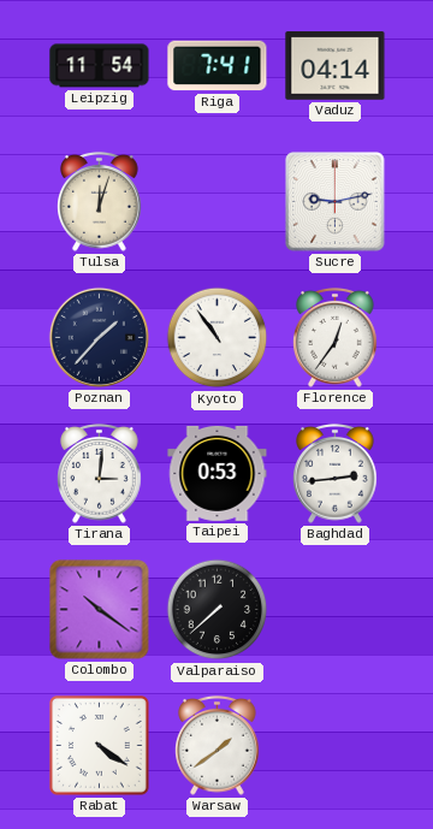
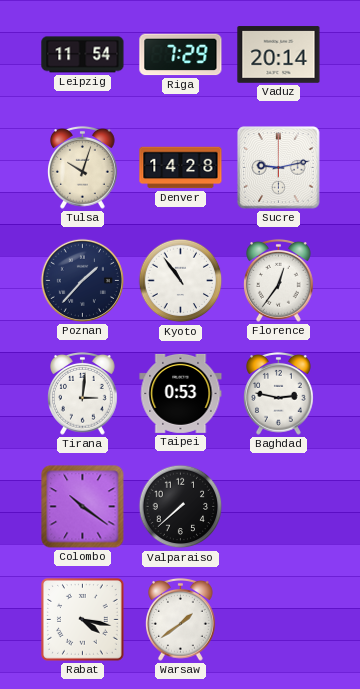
Riga: 7:41 -> 7:29 (181, 55)
Vaduz: 04:14 -> 20:14 (279, 55)
Tulsa: 12:03 -> 10:03 (83, 167)
Denver: none -> 14:28 (181, 168)
Baghdad: 2:44 -> 2:47 (279, 393)
Rabat: 4:21 -> 4:17 (83, 620)
